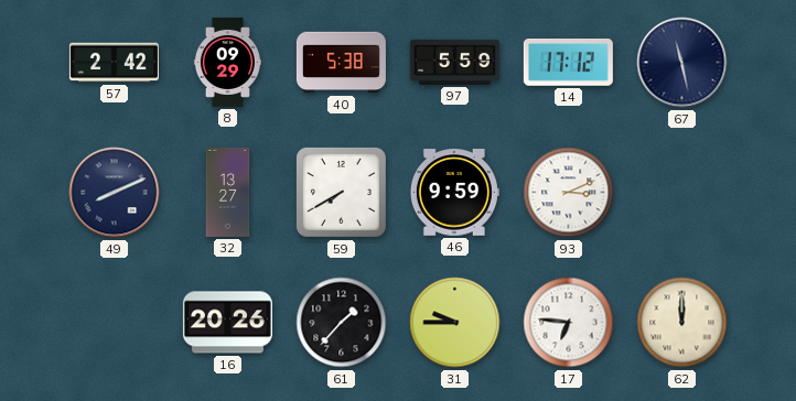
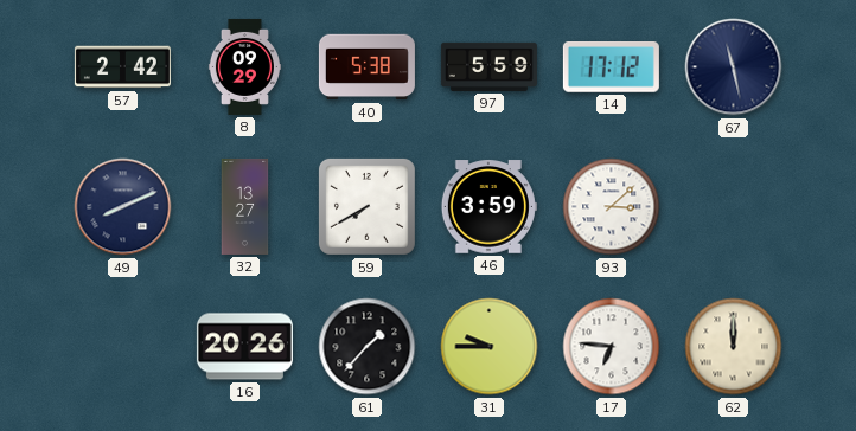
46: 9:59 -> 3:59 (488, 207)
93: 3:11 -> 3:08 (612, 207)
